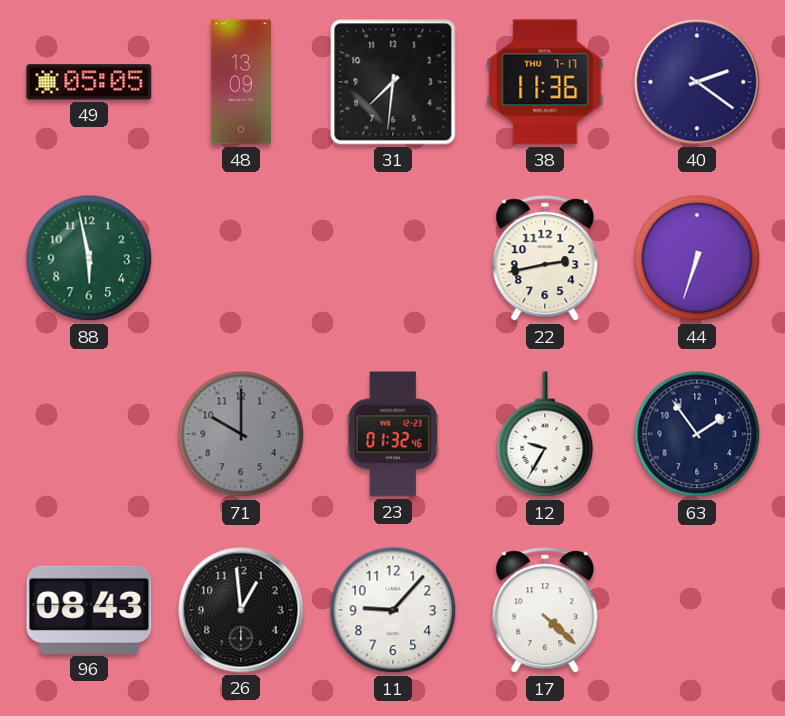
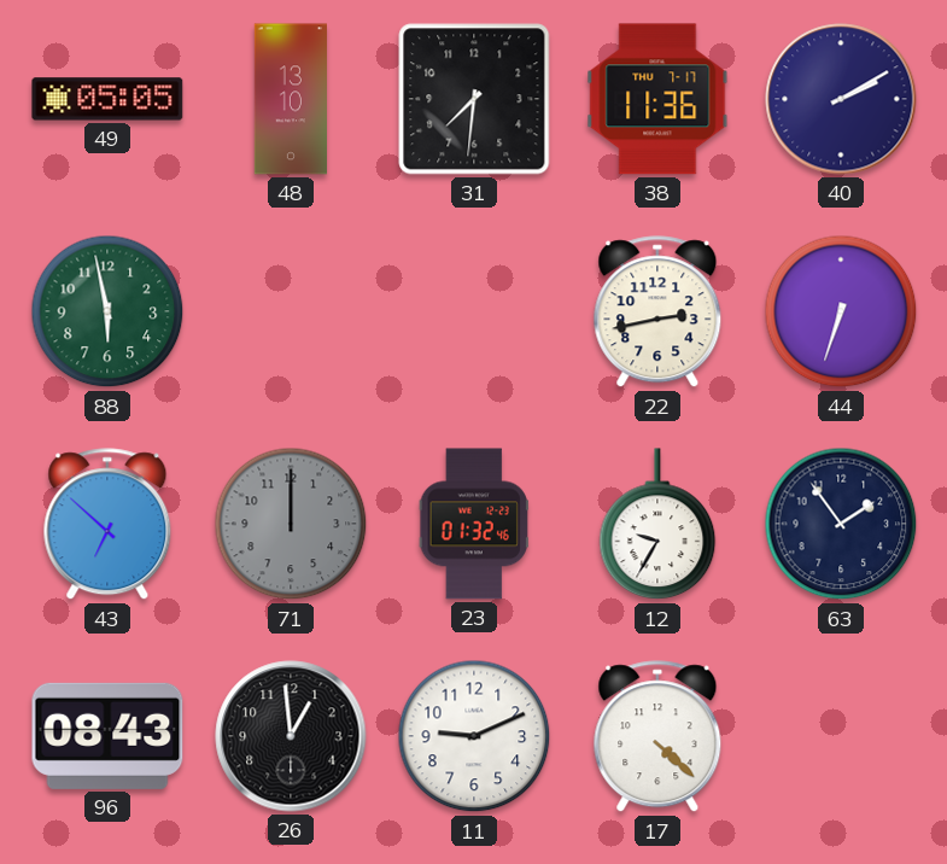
48: 13:09 -> 13:10 (290, 99)
40: 2:21 -> 2:10 (841, 99)
43: none -> 6:52 (107, 525)
71: 10:00 -> 12:00 (291, 524)
11: 9:07 -> 9:11 (474, 736)
